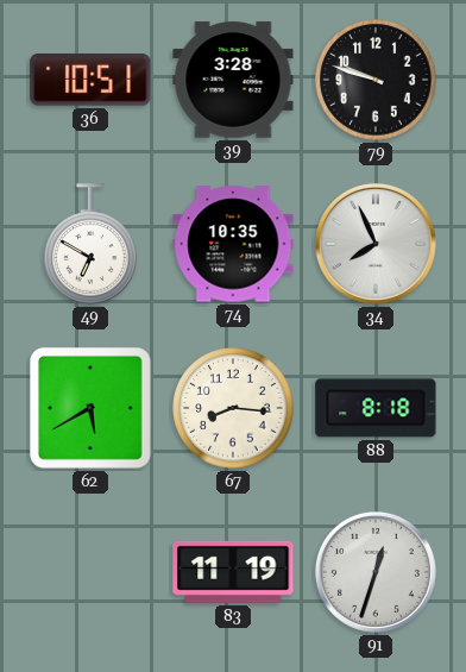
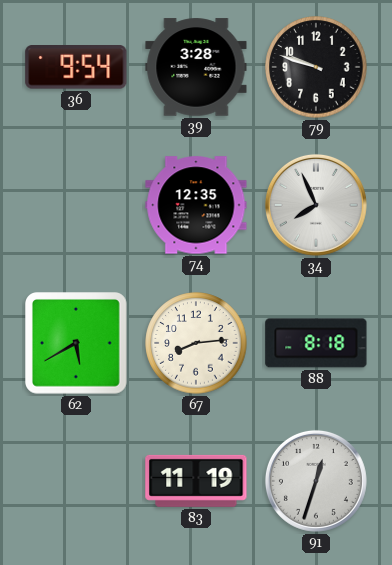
36: 10:51 -> 9:54 (76, 67)
49: 6:50 -> none (90, 244)
74: 10:35 -> 12:35 (196, 205)
67: 8:16 -> 8:14 (196, 343)
